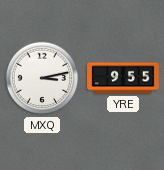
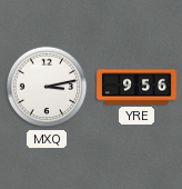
YRE: 9:55 -> 9:56 (136, 87)
